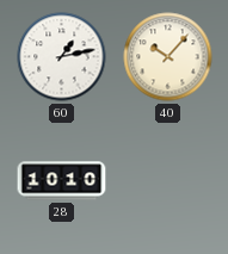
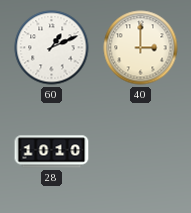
60: 1:13 -> 1:11 (52, 48)
40: 10:07 -> 3:00 (141, 48)
